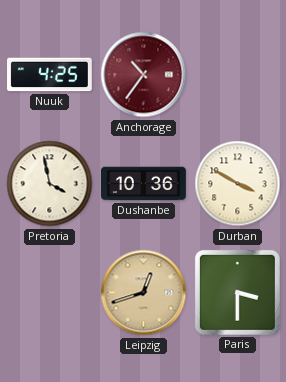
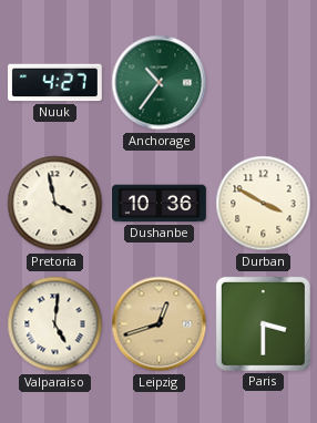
Nuuk: 4:25 -> 4:27 (55, 83)
Anchorage dial: burgundy -> green (160, 83)
Valparaiso: none -> 5:01 (55, 324)
